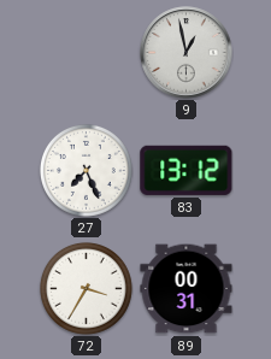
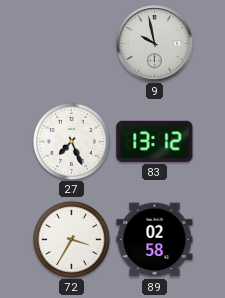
9: 12:58 -> 9:58 (155, 44)
89: 00:31 -> 02:58 (155, 240)
